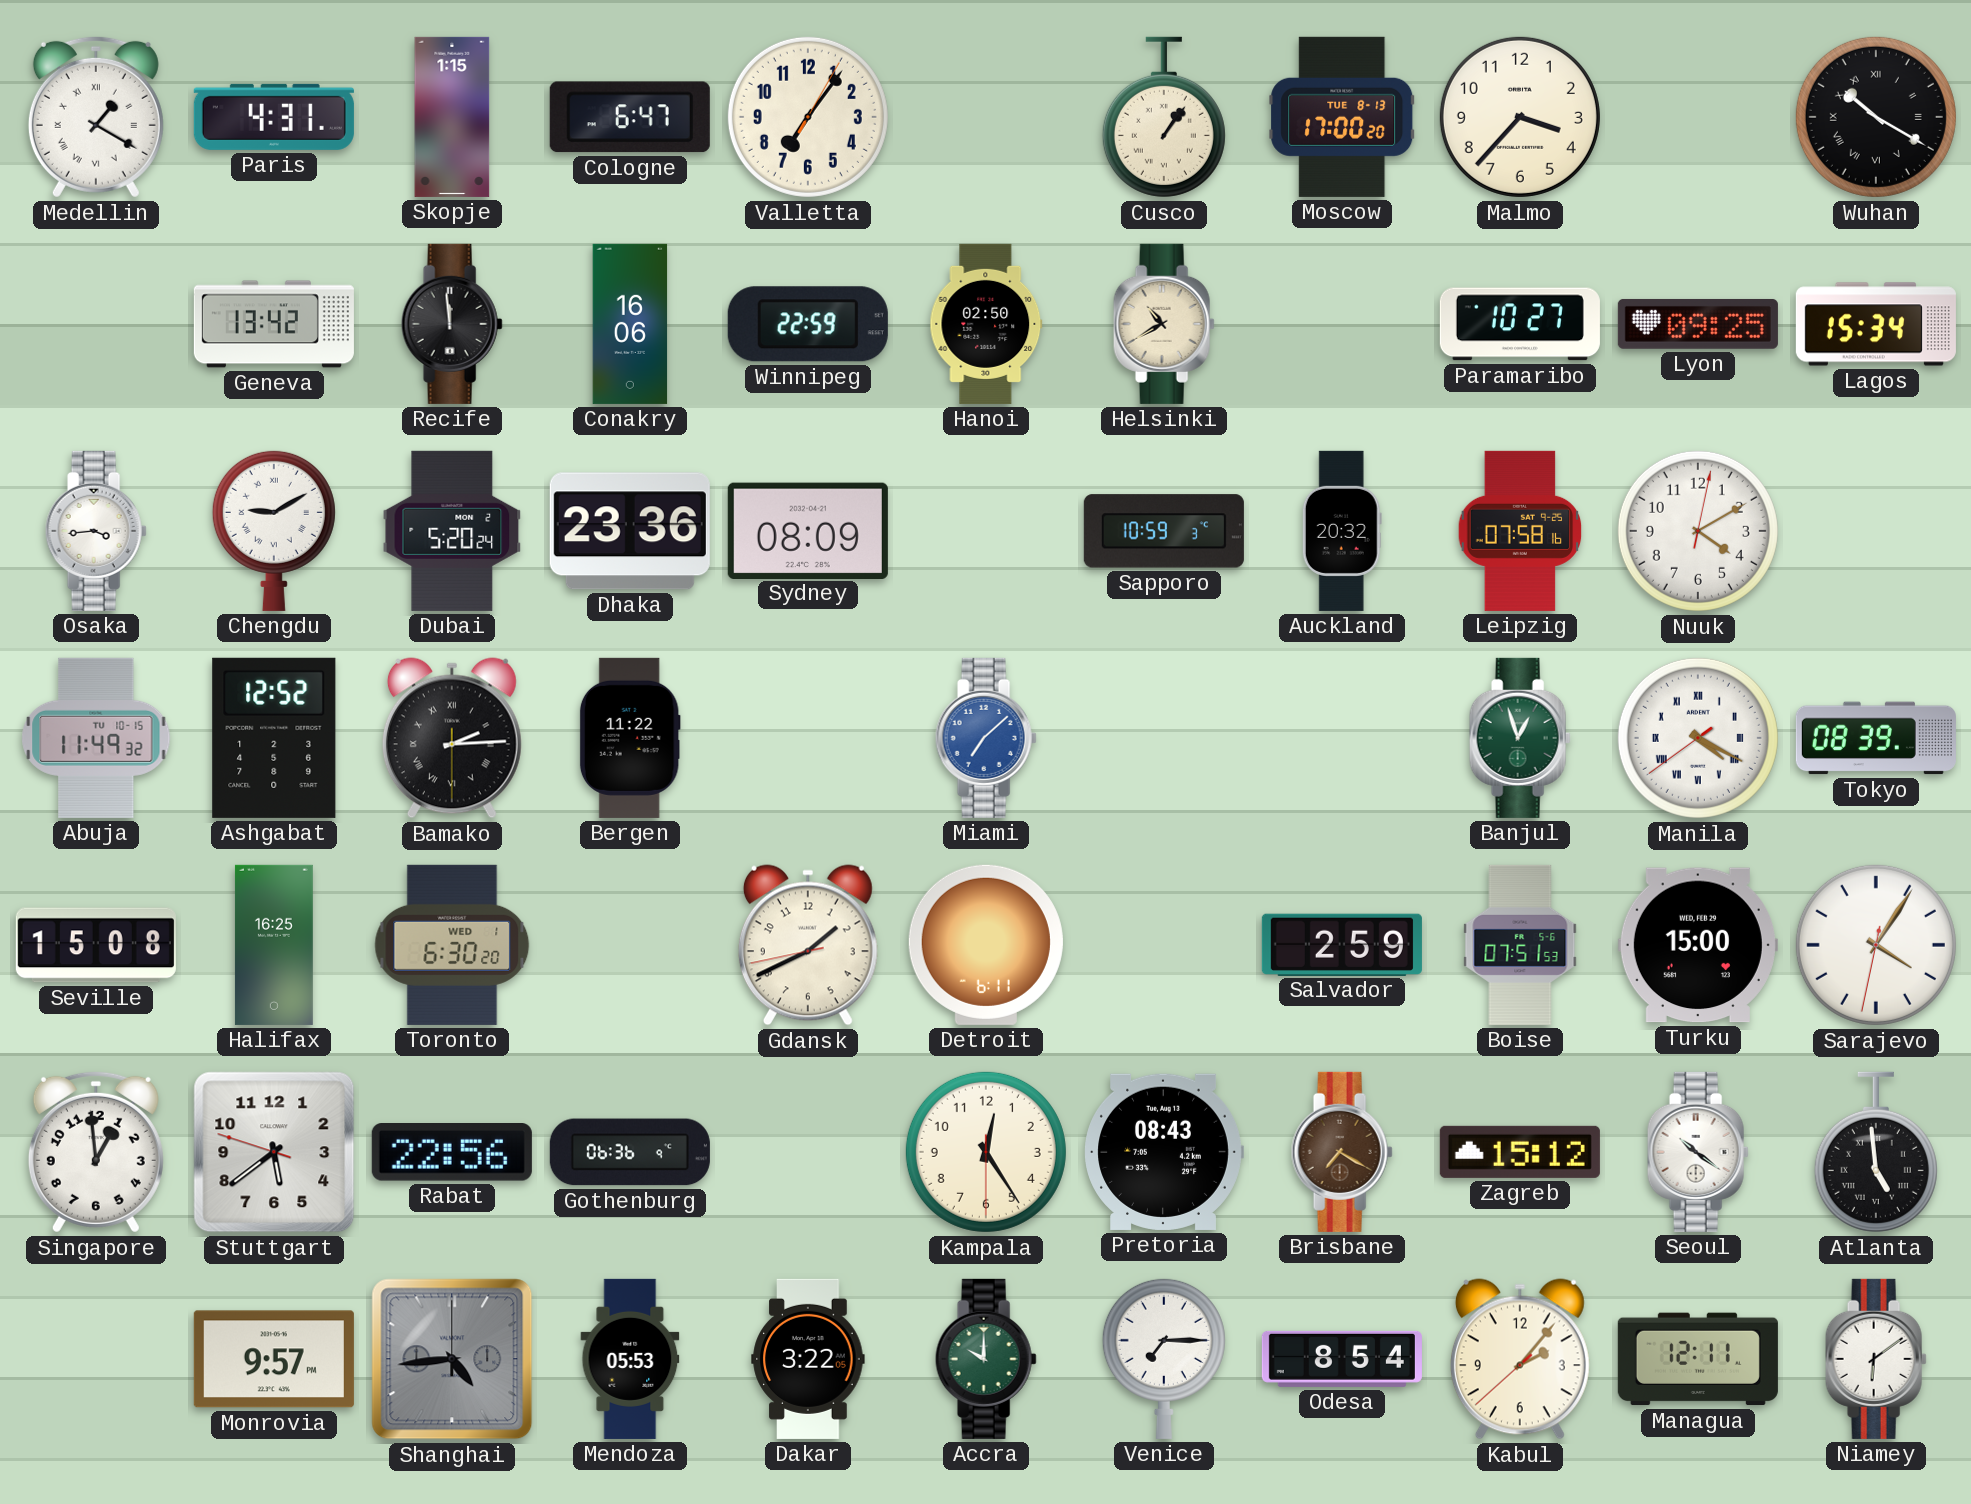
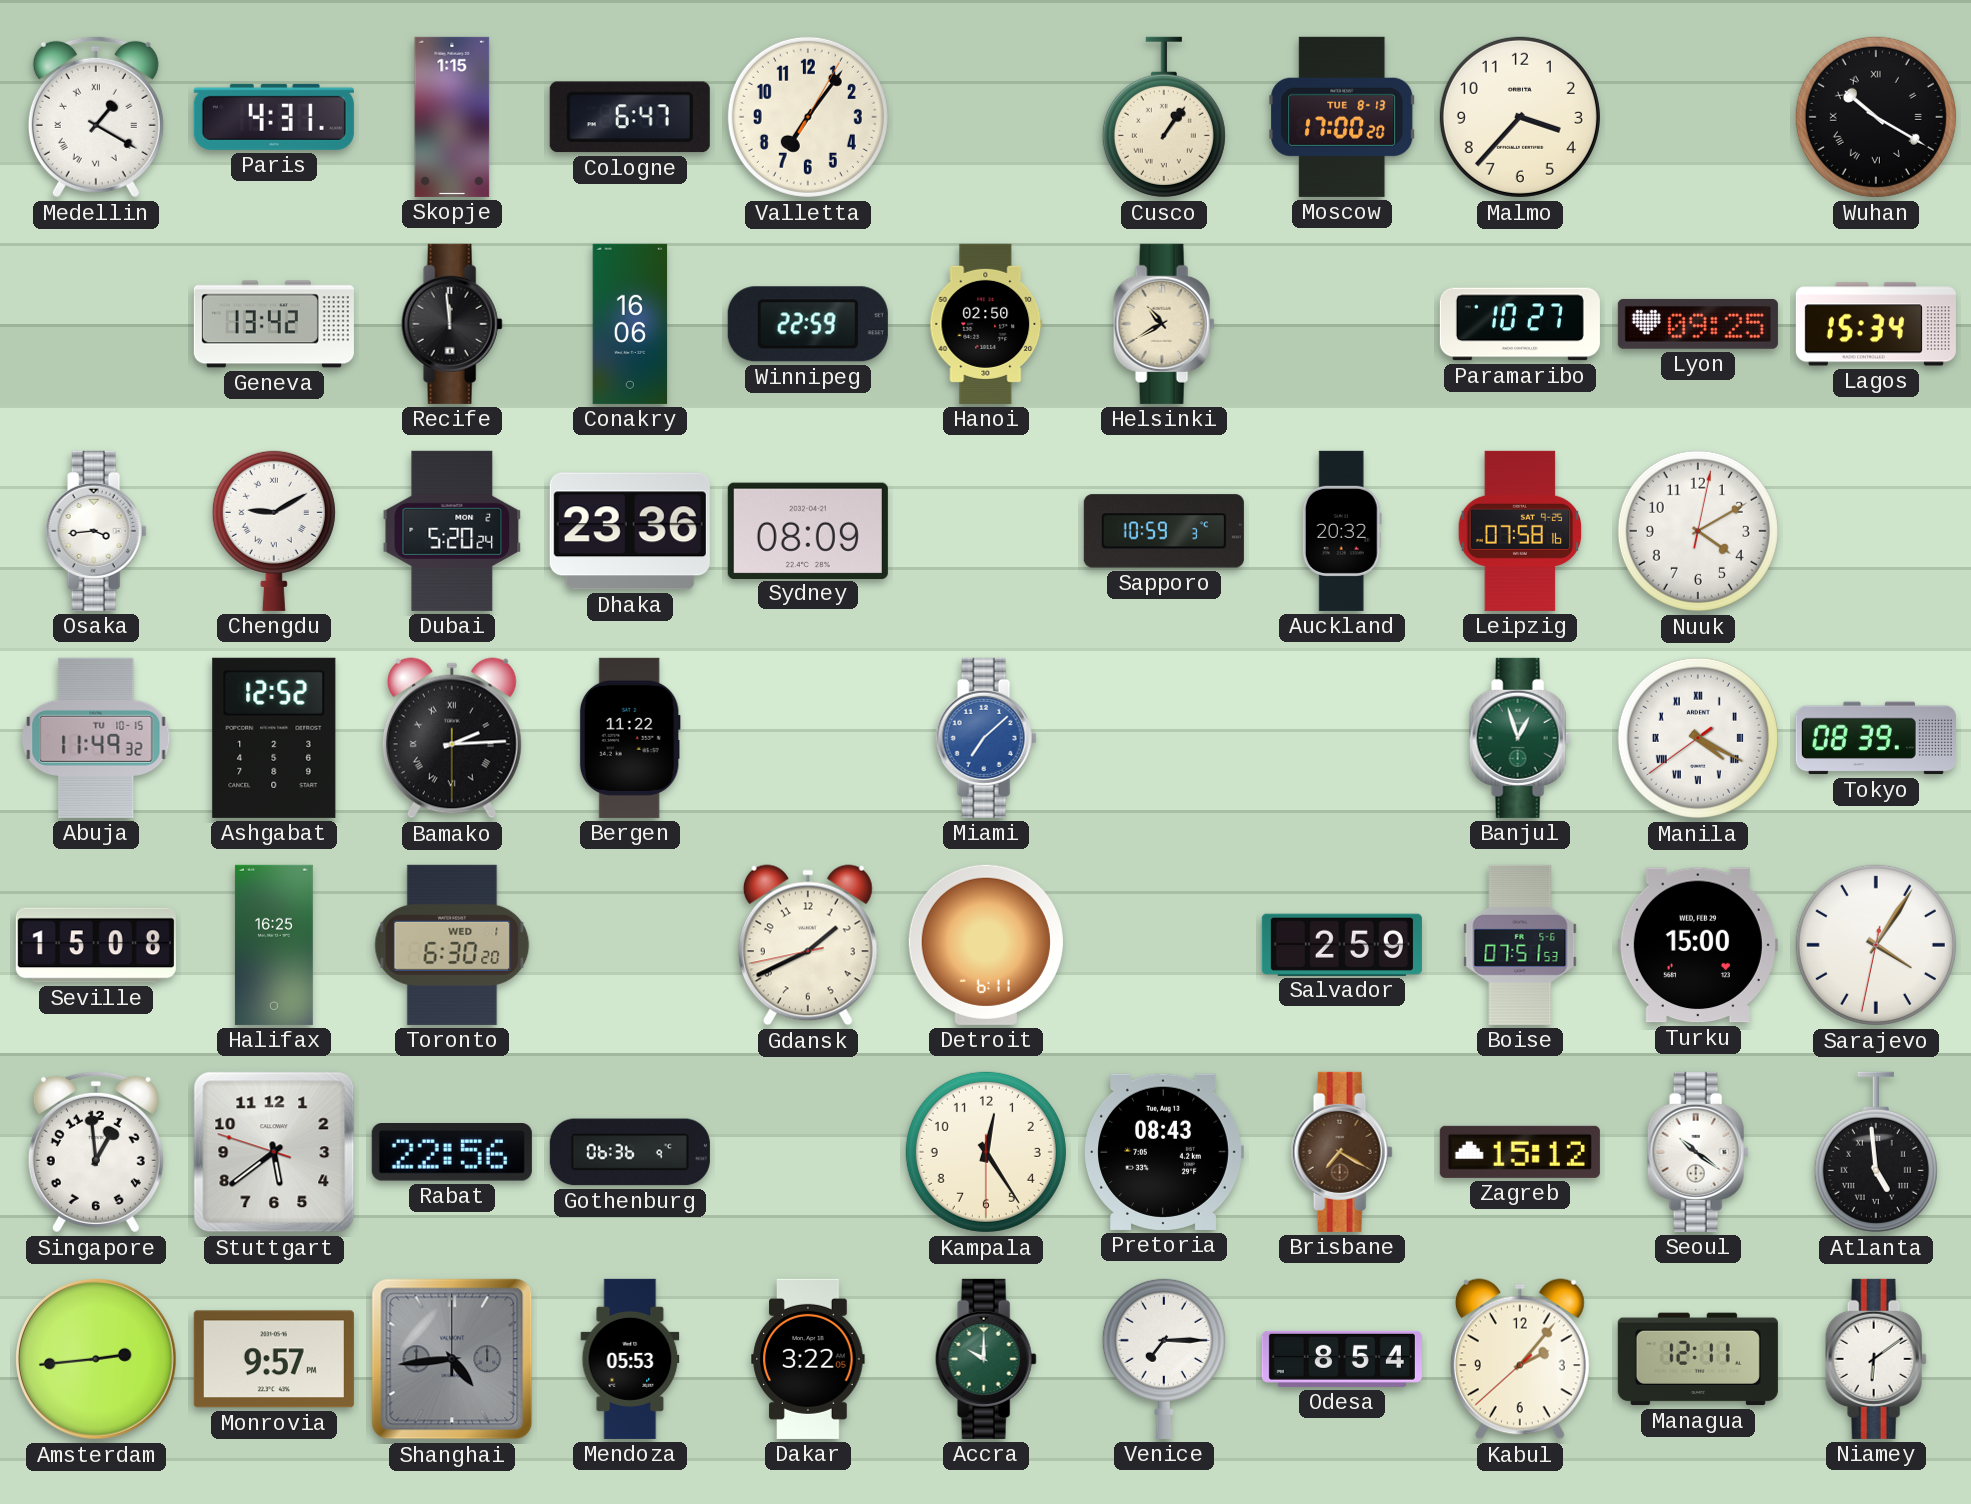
Amsterdam: none -> 2:44 (97, 1360)
